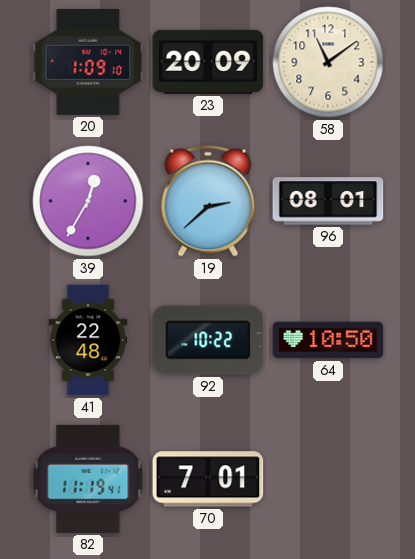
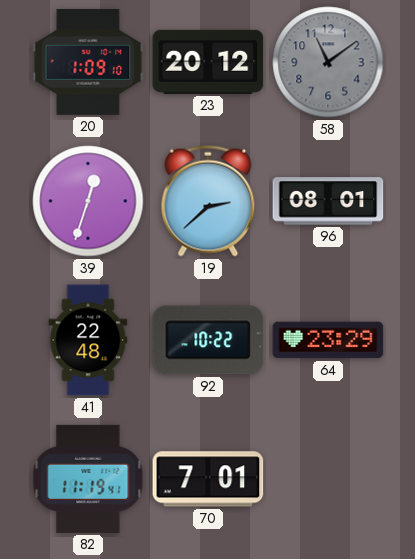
23: 20:09 -> 20:12 (208, 62)
58 dial: cream -> grey (328, 62)
39: 12:35 -> 12:33 (88, 201)
64: 10:50 -> 23:29 (328, 340)
